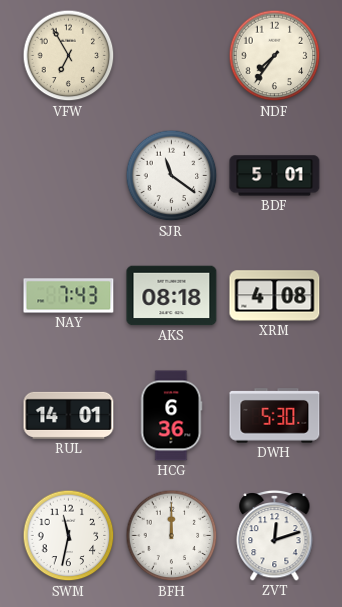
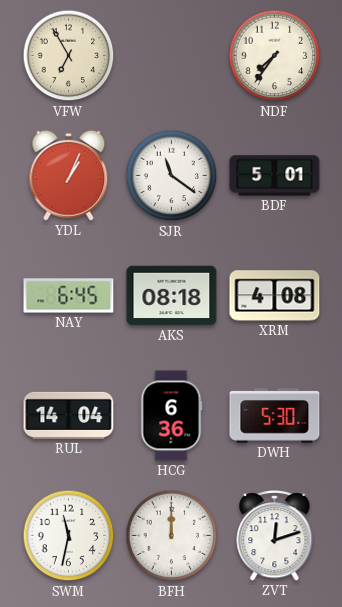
YDL: none -> 1:04 (69, 175)
NAY: 7:43 -> 6:45 (69, 296)
RUL: 14:01 -> 14:04 (69, 415)
